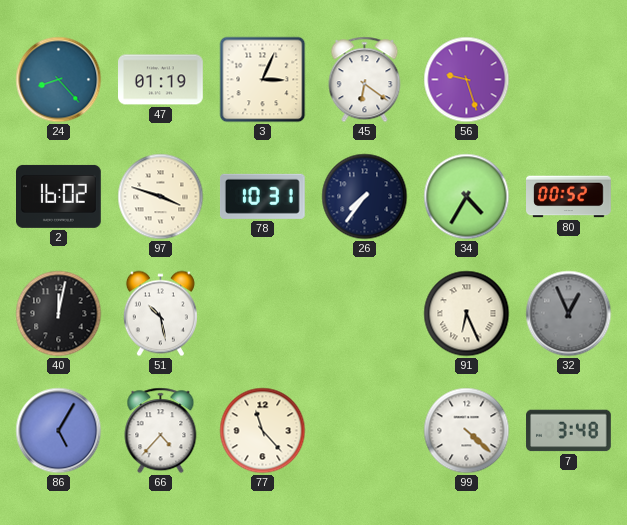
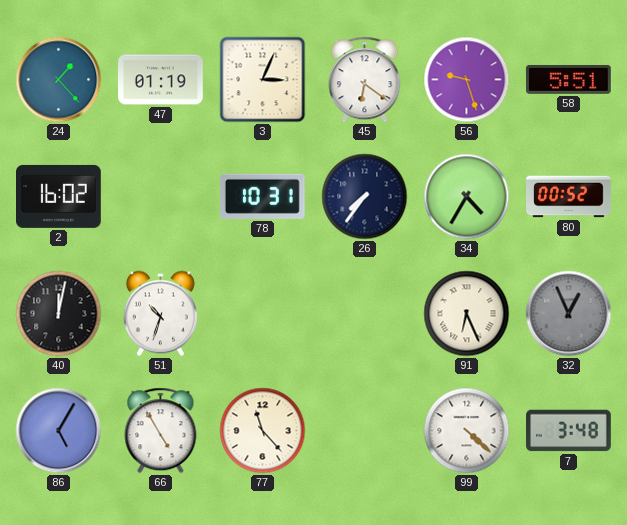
24: 8:23 -> 1:23 (59, 80)
58: none -> 5:51 (568, 79)
97: 3:48 -> none (161, 197)
51: 10:28 -> 10:33 (160, 314)
66: 4:37 -> 4:55 (161, 431)
